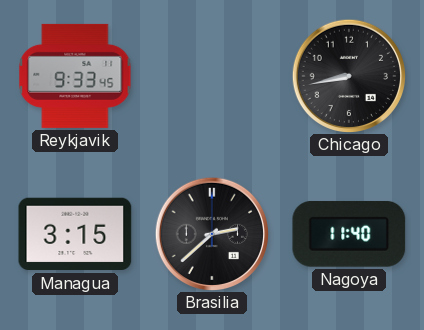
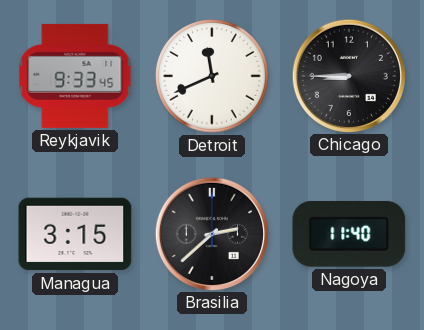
Detroit: none -> 11:41 (212, 76)
Chicago: 8:43 -> 8:45 (348, 75)
